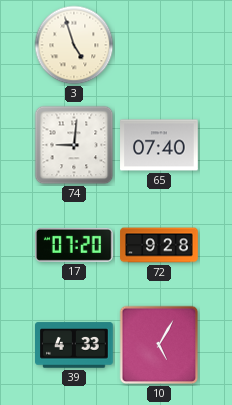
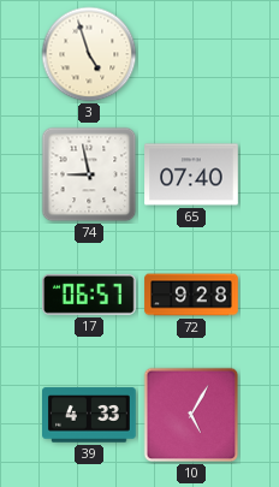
74: 9:01 -> 8:58 (89, 174)
17: 07:20 -> 06:57 (90, 295)
